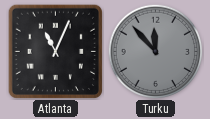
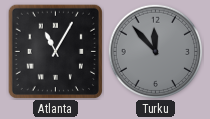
Atlanta: 11:04 -> 11:05 (55, 51)
